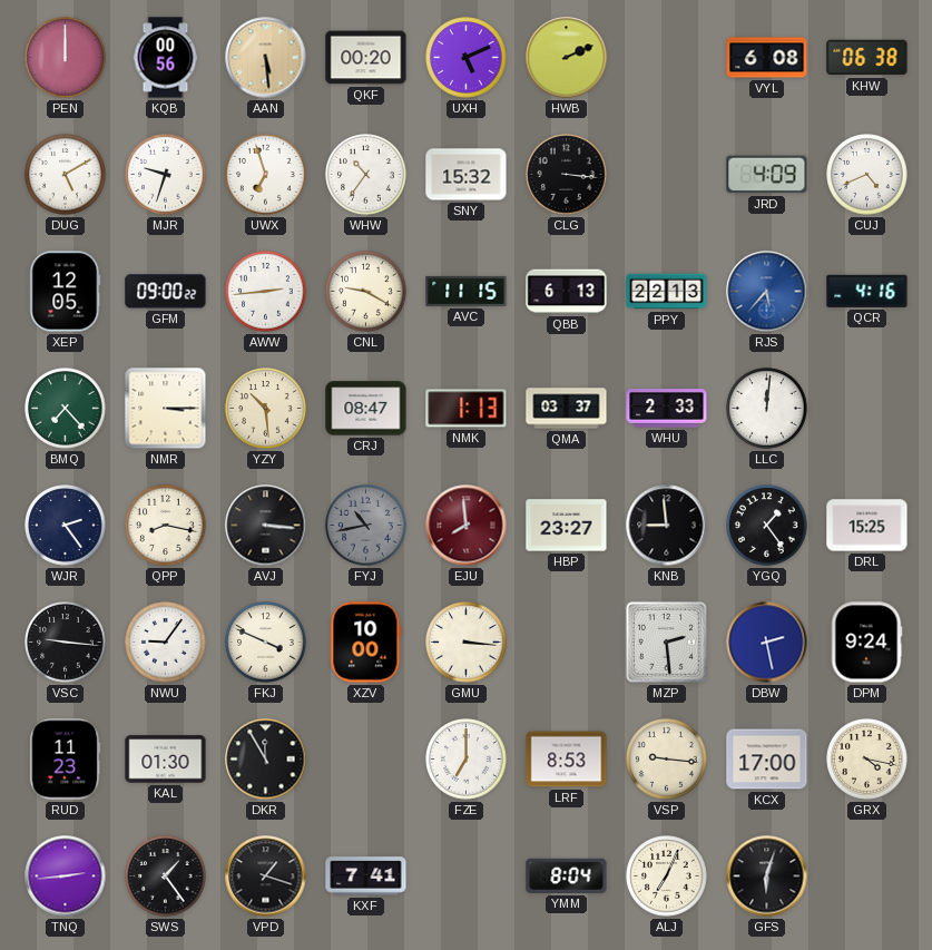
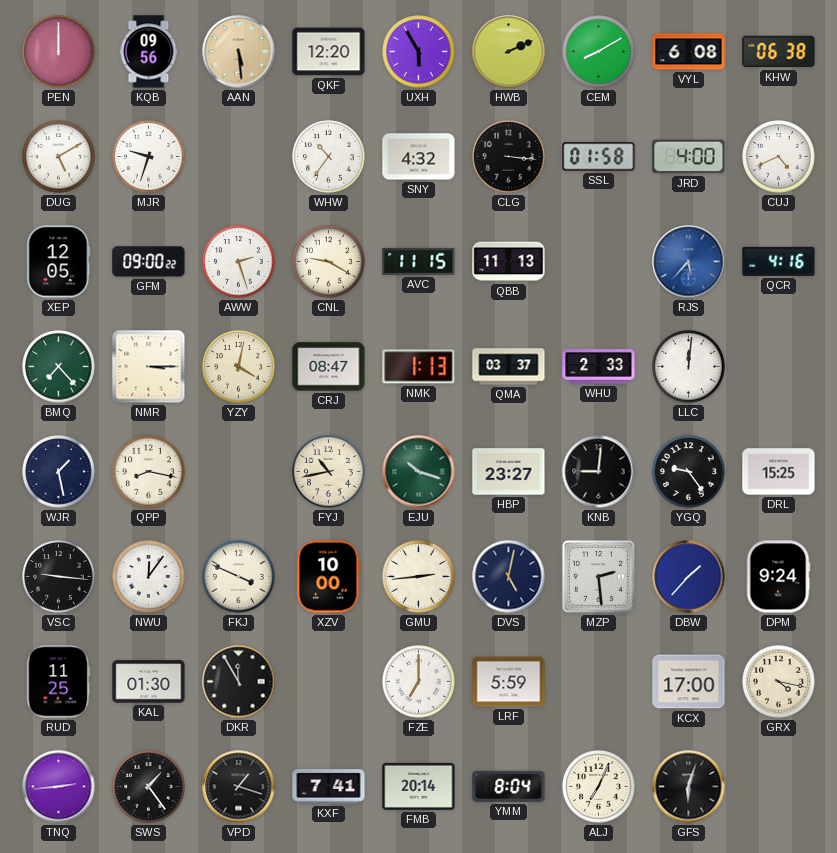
KQB: 00:56 -> 09:56 (149, 52)
QKF: 00:20 -> 12:20 (329, 52)
UXH: 5:11 -> 5:55 (419, 52)
CEM: none -> 8:10 (599, 52)
UWX: 6:57 -> none (266, 175)
SNY: 15:32 -> 4:32 (419, 157)
SSL: none -> 01:58 (599, 157)
JRD: 4:09 -> 4:00 (689, 157)
AWW: 2:44 -> 2:27 (239, 262)
QBB: 6:13 -> 11:13 (509, 262)
PPY: 22:13 -> none (667, 292)
YZY: 10:29 -> 4:02 (239, 367)
WJR: 2:24 -> 1:28 (59, 472)
AVJ: 3:16 -> none (266, 526)
FYJ dial: grey -> cream (329, 472)
EJU: 7:59 -> 10:18 (419, 472)
EJU dial: burgundy -> green (419, 472)
KNB: 8:59 -> 9:01 (599, 472)
YGQ: 1:24 -> 9:24 (689, 472)
NWU: 9:06 -> 12:06 (149, 577)
GMU: 3:16 -> 2:44 (419, 577)
DVS: none -> 5:02 (509, 577)
DBW: 2:28 -> 1:37 (689, 577)
RUD: 11:23 -> 11:25 (59, 682)
LRF: 8:53 -> 5:59 (509, 682)
VSP: 9:16 -> none (667, 760)
FMB: none -> 20:14 (419, 786)
